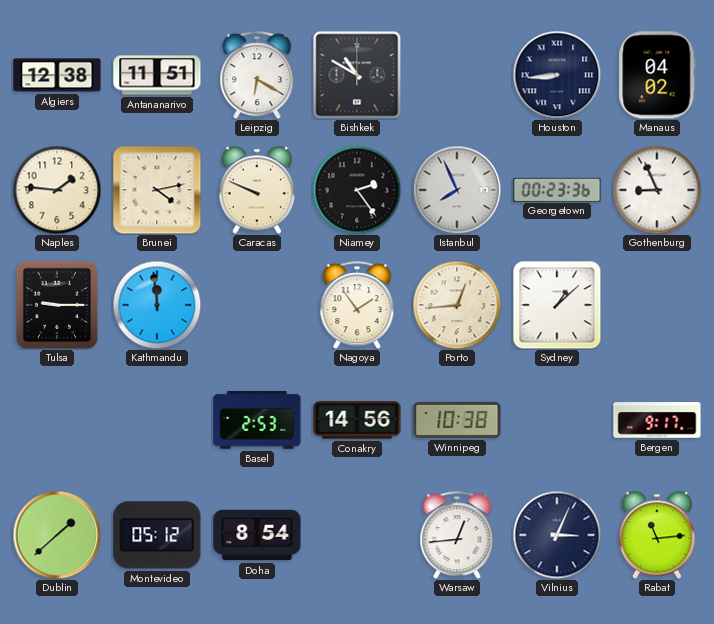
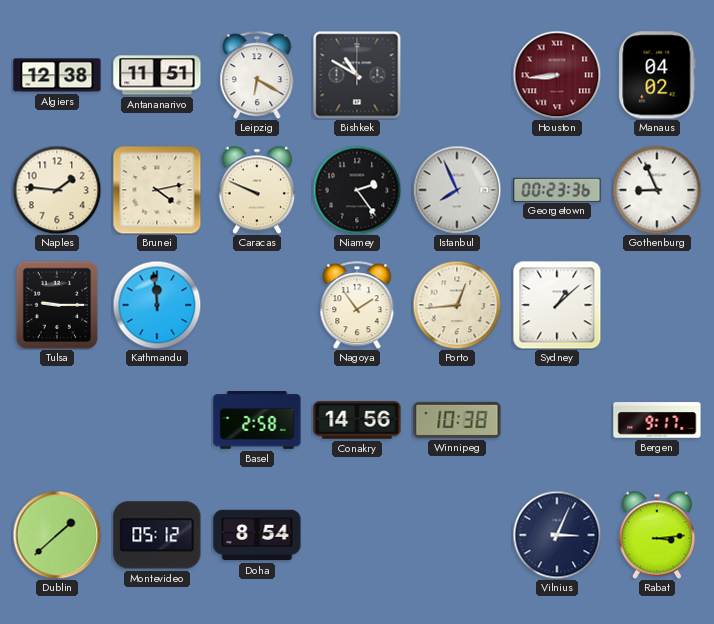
Houston dial: navy -> burgundy (557, 75)
Basel: 2:53 -> 2:58 (257, 420)
Warsaw: 12:44 -> none (457, 535)
Rabat: 11:14 -> 3:14 (657, 535)
